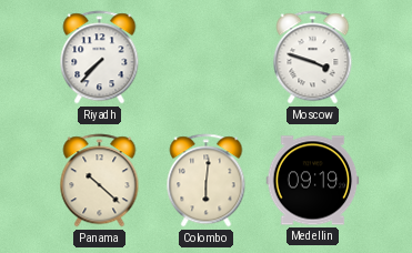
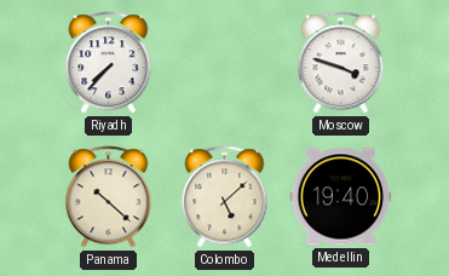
Colombo: 6:01 -> 5:08 (225, 197)
Medellin: 09:19 -> 19:40 (341, 197)
